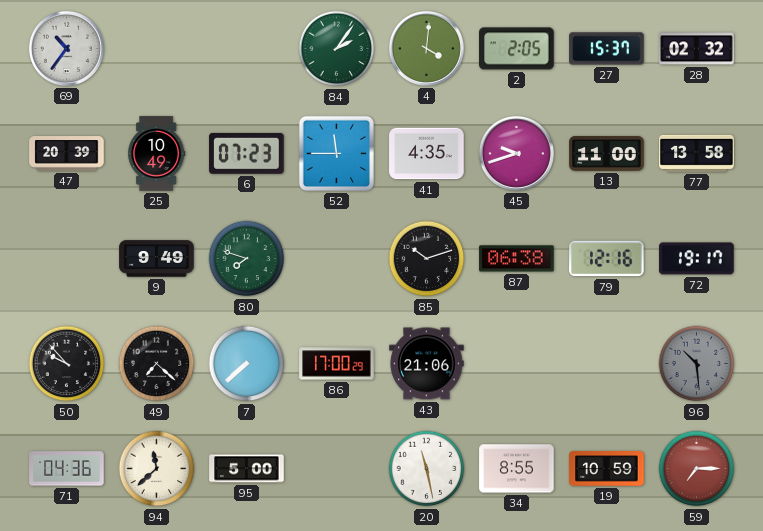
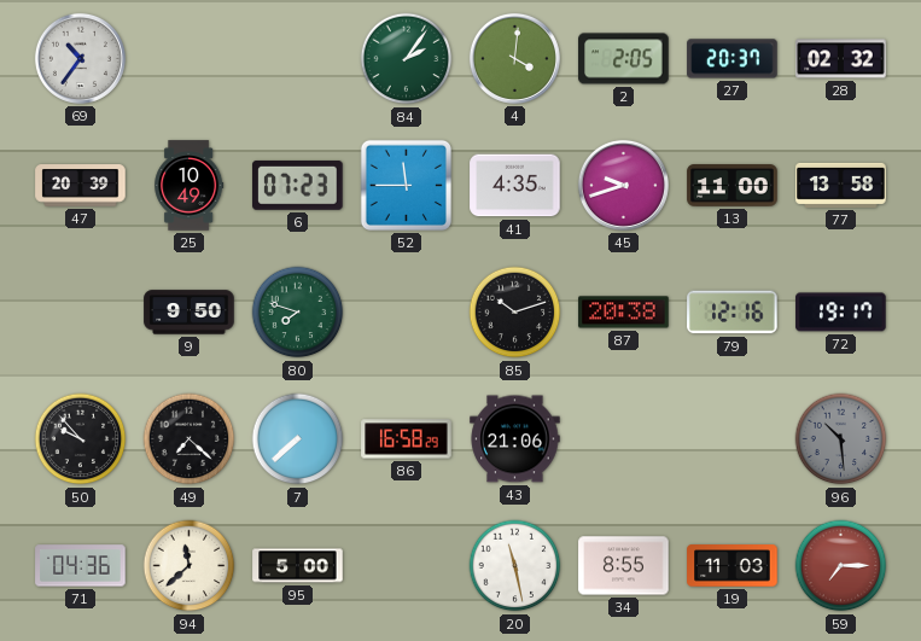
27: 15:37 -> 20:37 (733, 59)
9: 9:49 -> 9:50 (190, 313)
87: 06:38 -> 20:38 (624, 313)
86: 17:00 -> 16:58 (407, 439)
19: 10:59 -> 11:03 (733, 566)
